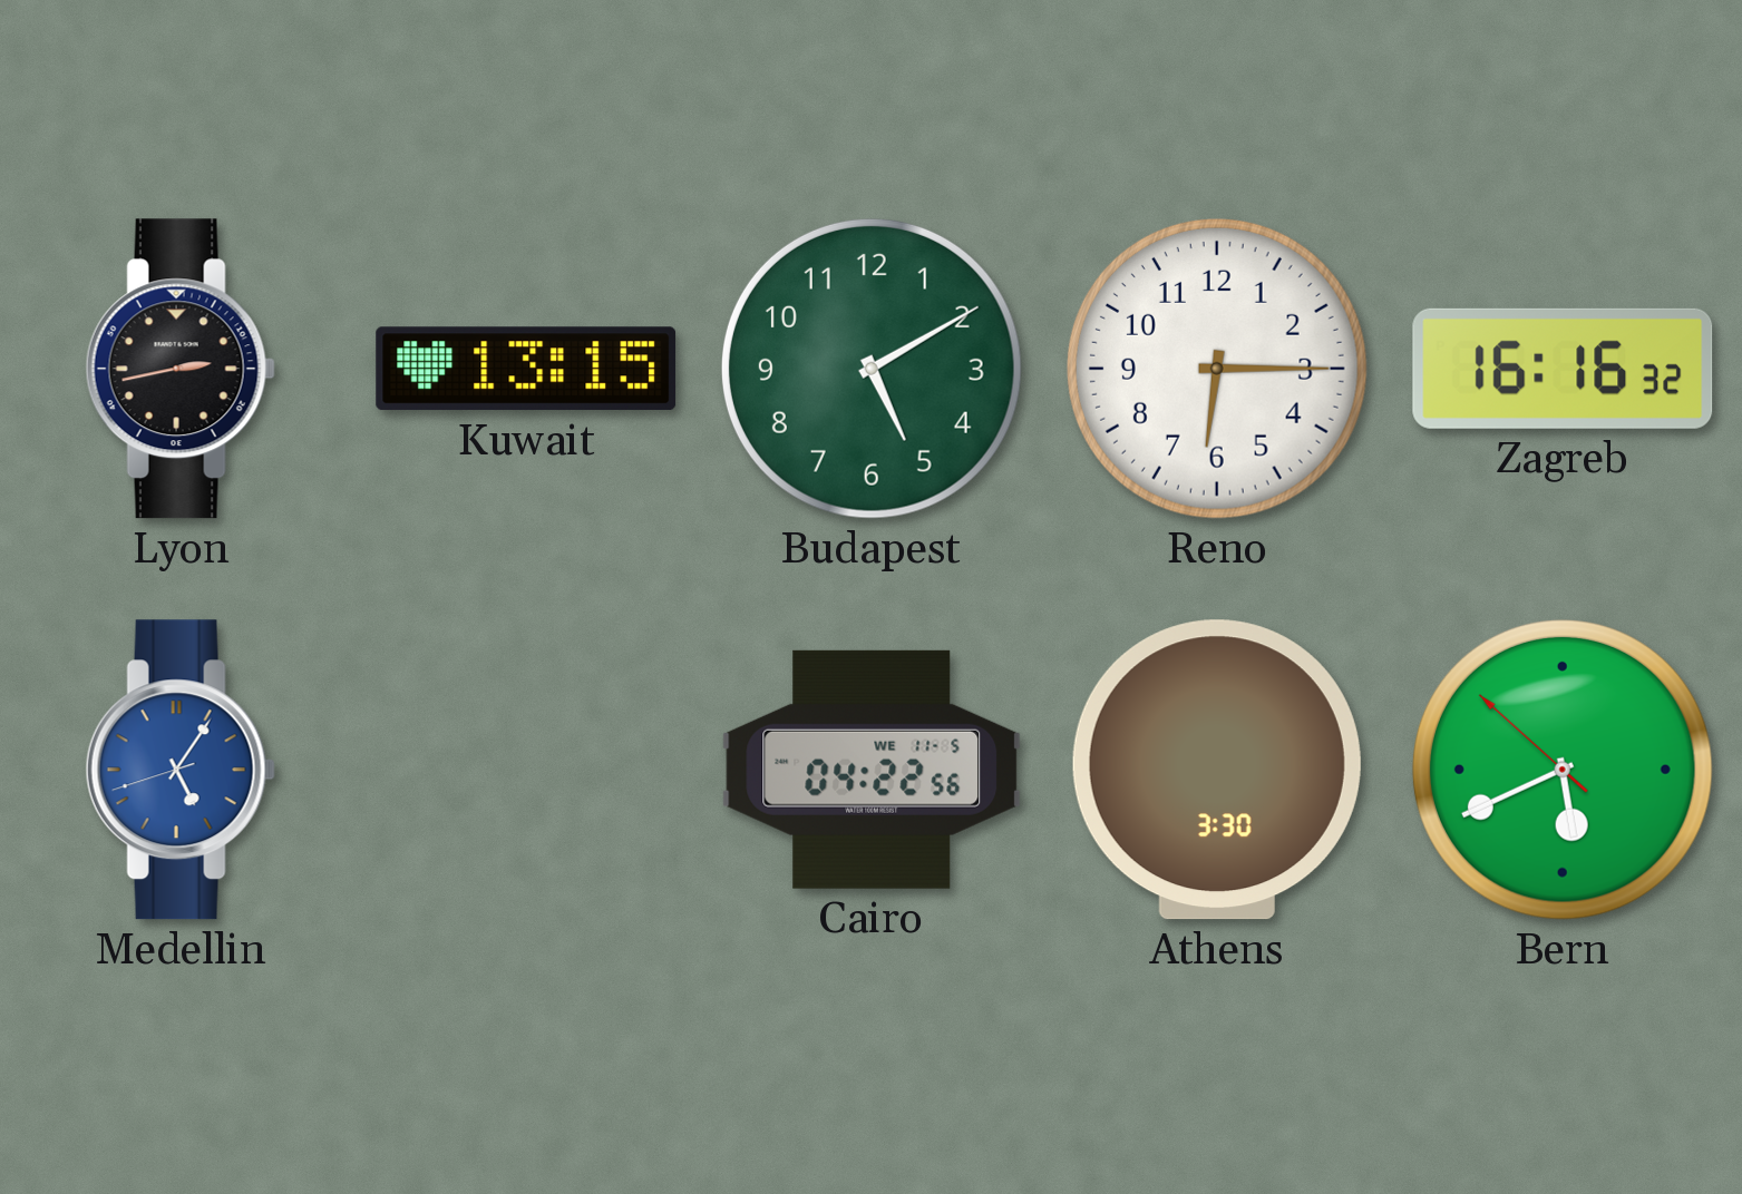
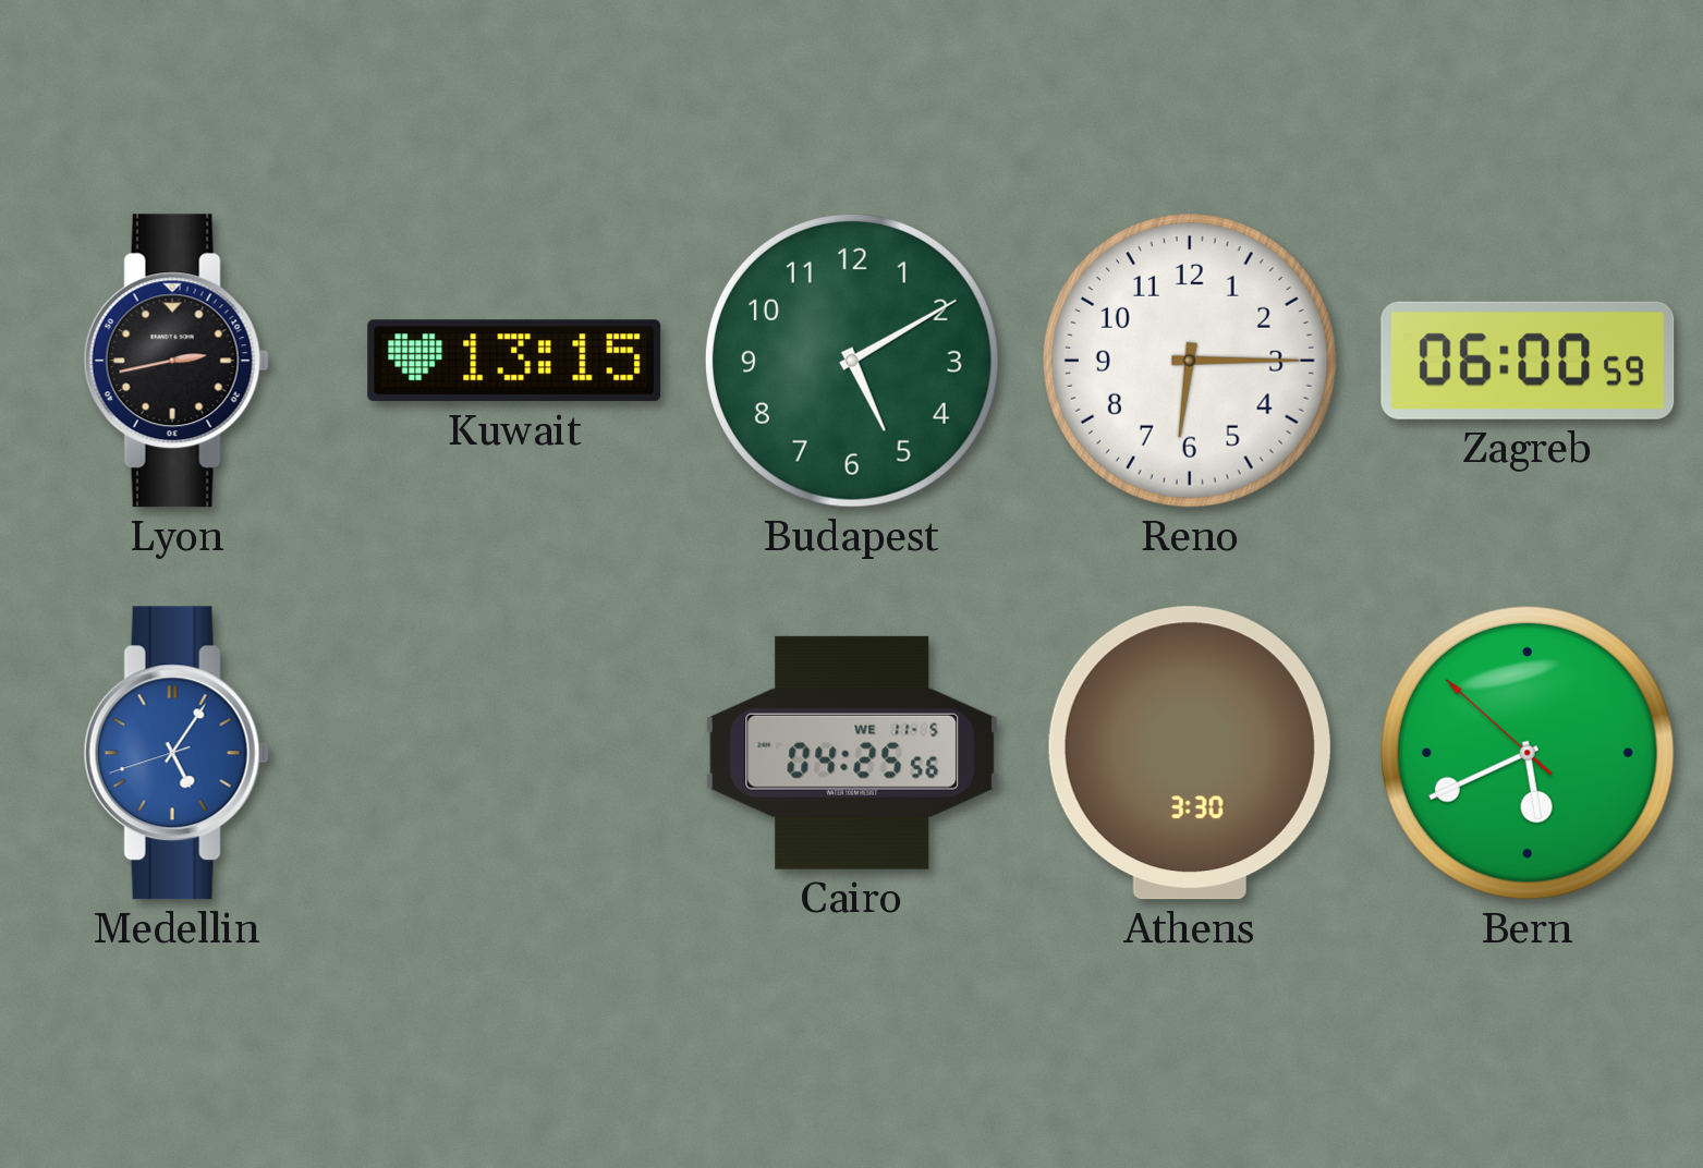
Zagreb: 16:16 -> 06:00 (1528, 361)
Cairo: 04:22 -> 04:25 (852, 753)
